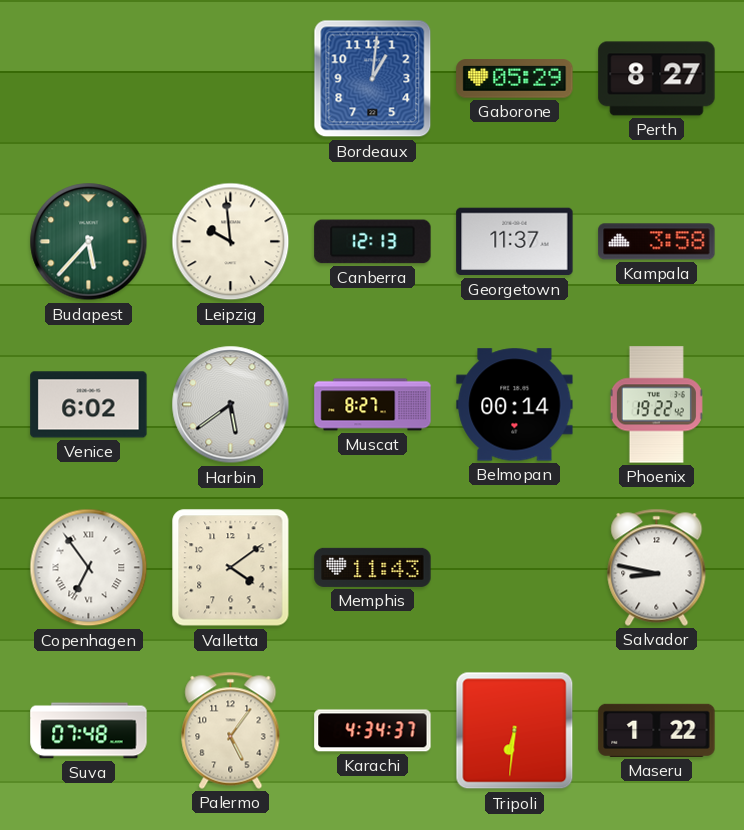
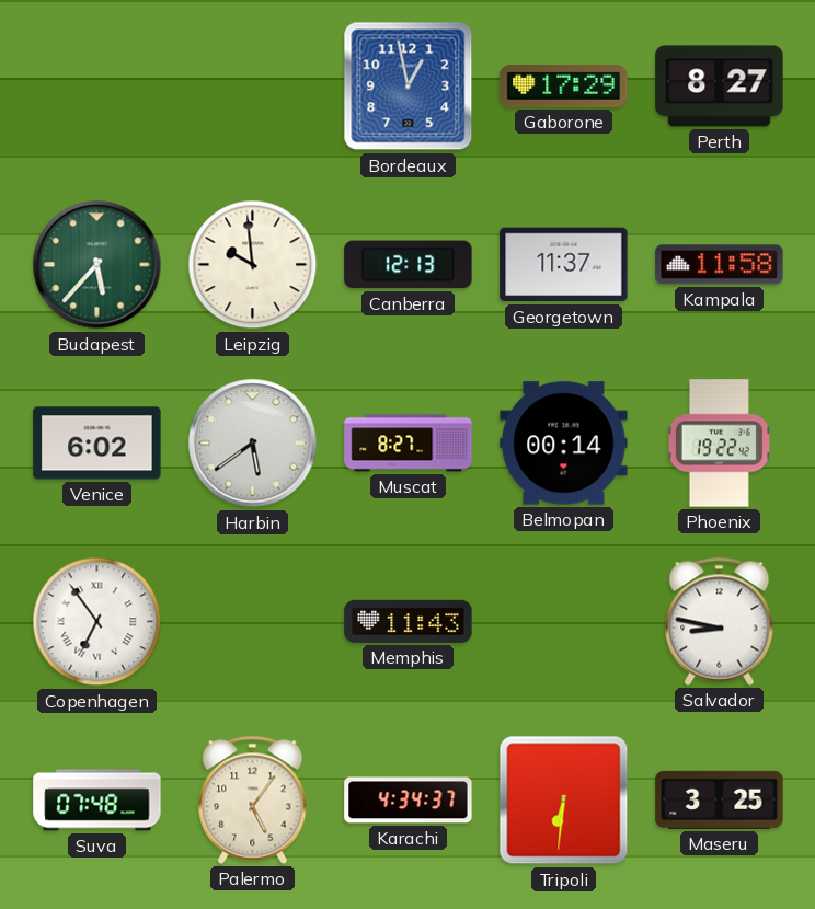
Bordeaux: 1:01 -> 12:58 (409, 87)
Gaborone: 05:29 -> 17:29 (564, 87)
Kampala: 3:58 -> 11:58 (720, 265)
Valletta: 4:09 -> none (231, 568)
Maseru: 1:22 -> 3:25 (720, 799)
